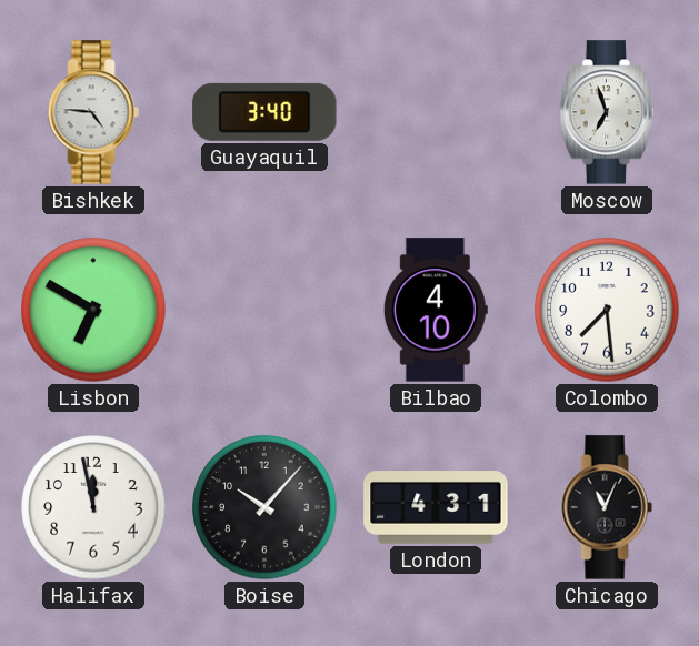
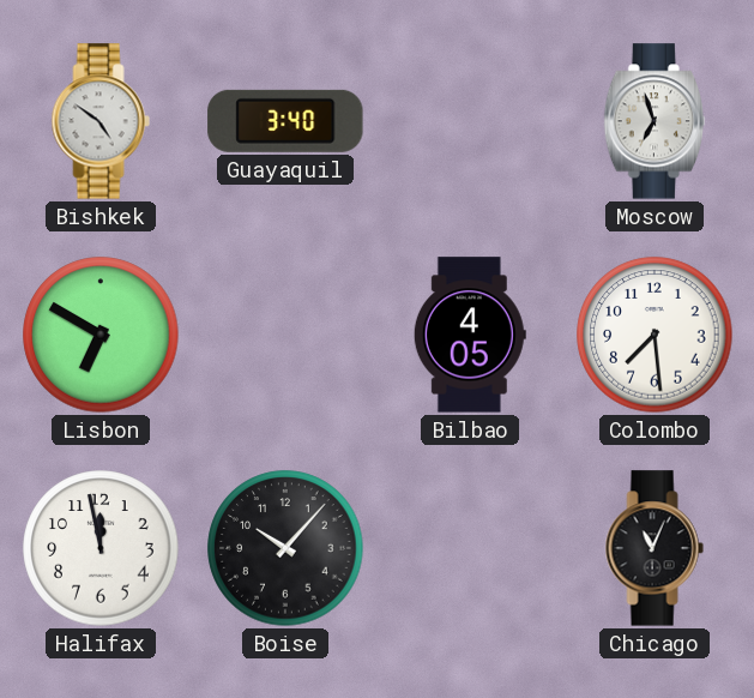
Bishkek: 4:46 -> 4:51 (101, 121)
Bilbao: 4:10 -> 4:05 (470, 335)
London: 4:31 -> none (436, 507)
